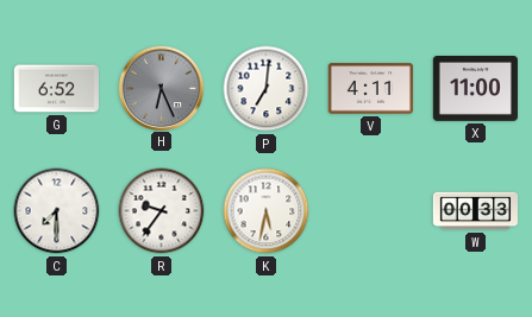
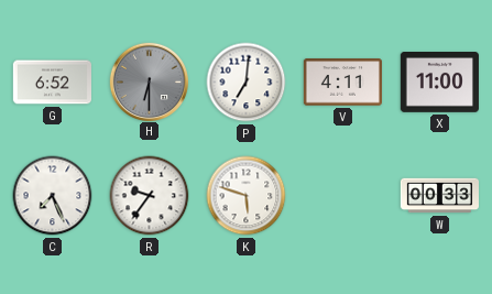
H: 6:26 -> 6:30 (149, 81)
C: 7:30 -> 7:26 (53, 196)
K: 5:32 -> 5:48 (247, 196)
